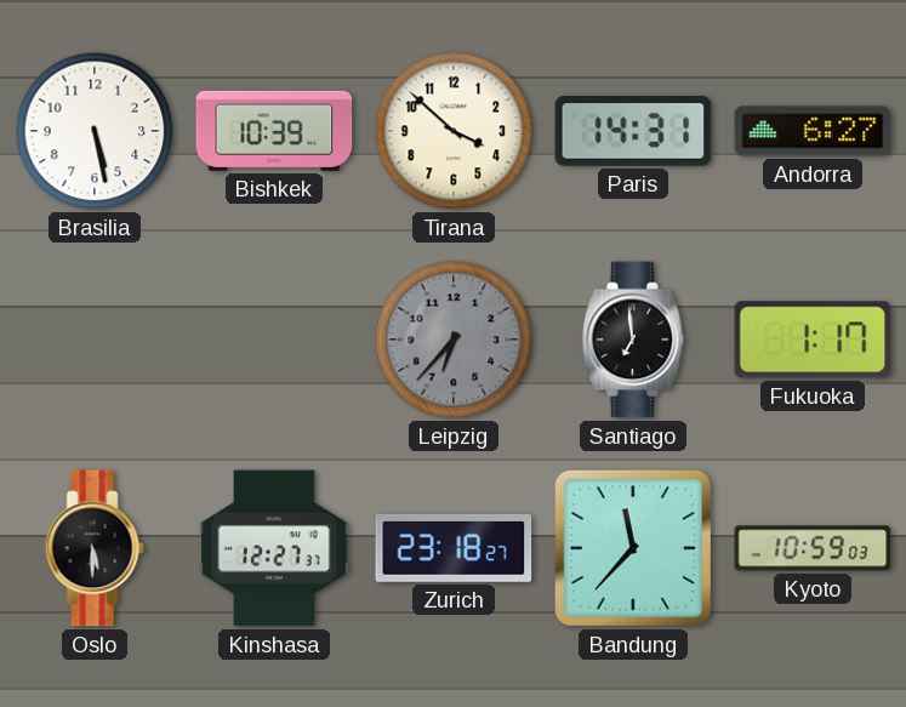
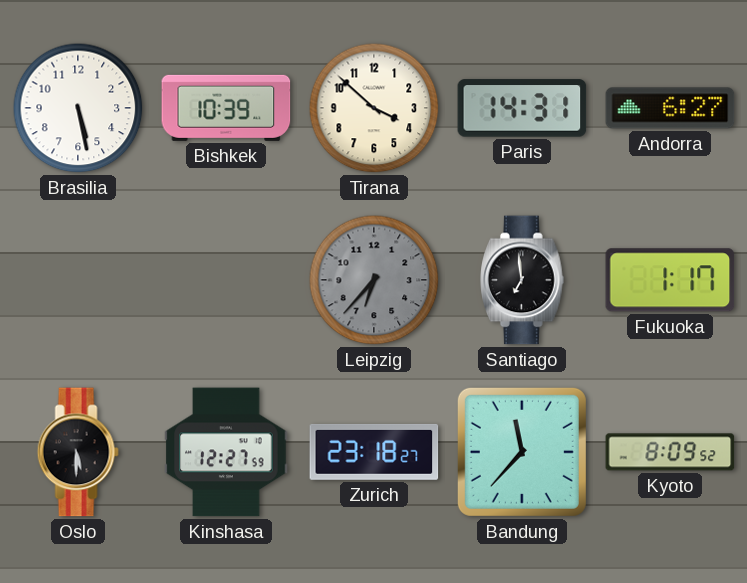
Kinshasa: 12:27:37 -> 12:27:59 (226, 452)
Kyoto: 10:59 -> 8:09 (670, 452)
